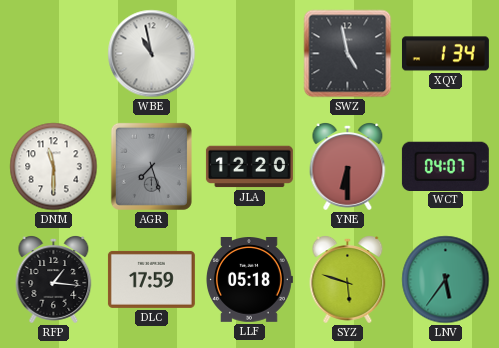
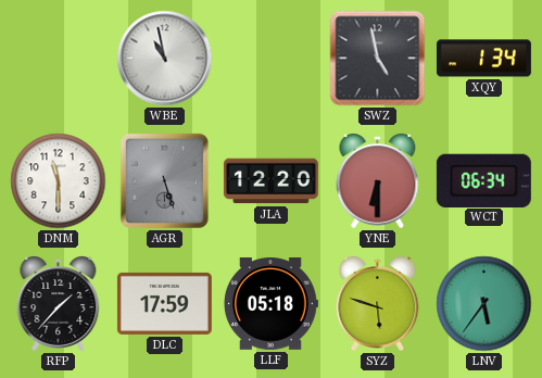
AGR: 7:27 -> 5:27 (164, 180)
WCT: 04:07 -> 06:34 (483, 180)
RFP: 1:16 -> 1:37 (59, 304)
